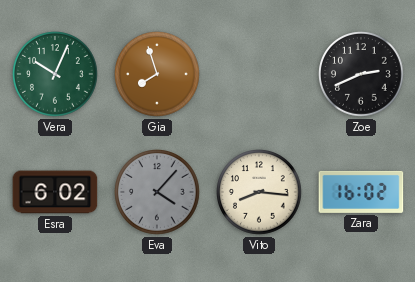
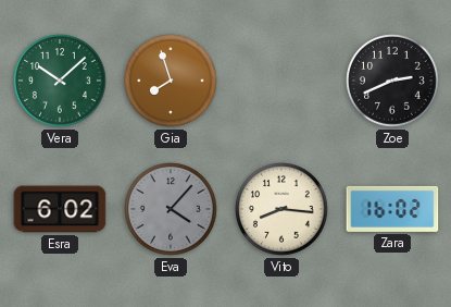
Vera: 10:04 -> 10:08 (61, 81)
